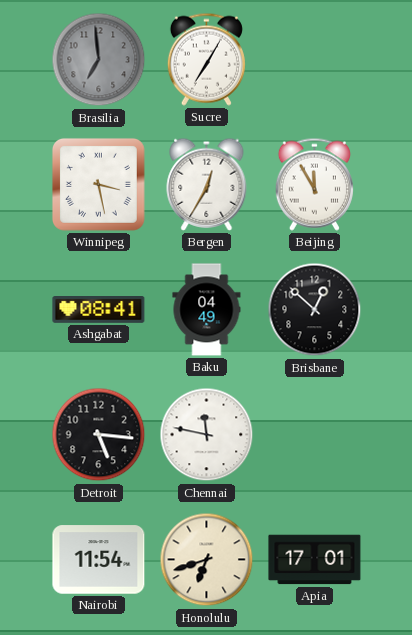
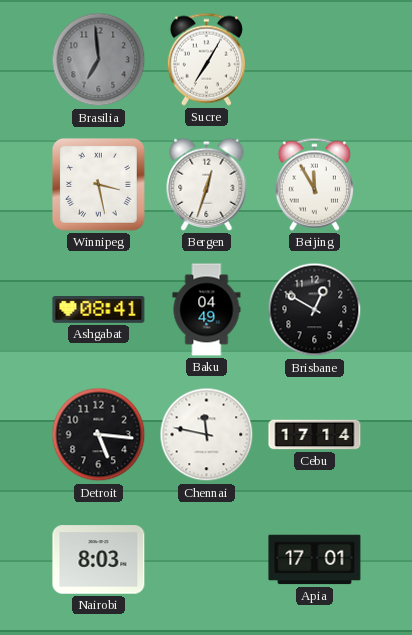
Bergen: 12:35 -> 12:33 (207, 184)
Brisbane: 12:52 -> 12:50 (315, 310)
Cebu: none -> 17:14 (315, 435)
Nairobi: 11:54 -> 8:03 (99, 560)
Honolulu: 6:42 -> none (207, 560)
